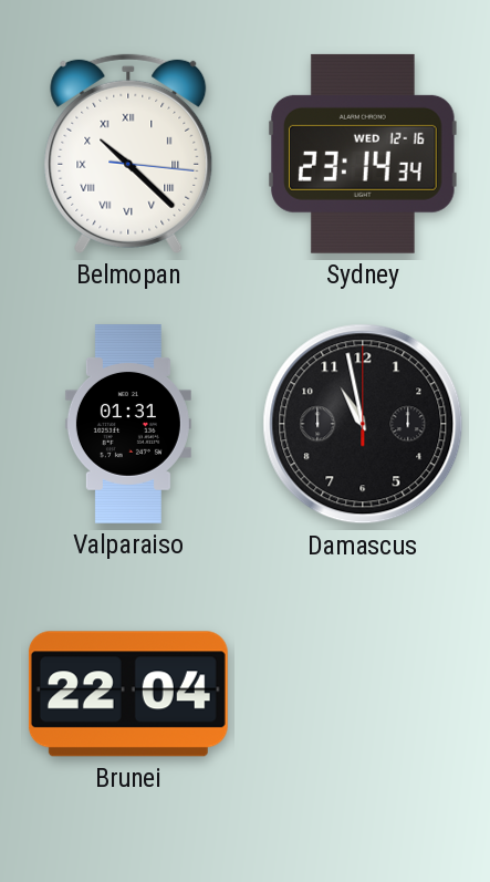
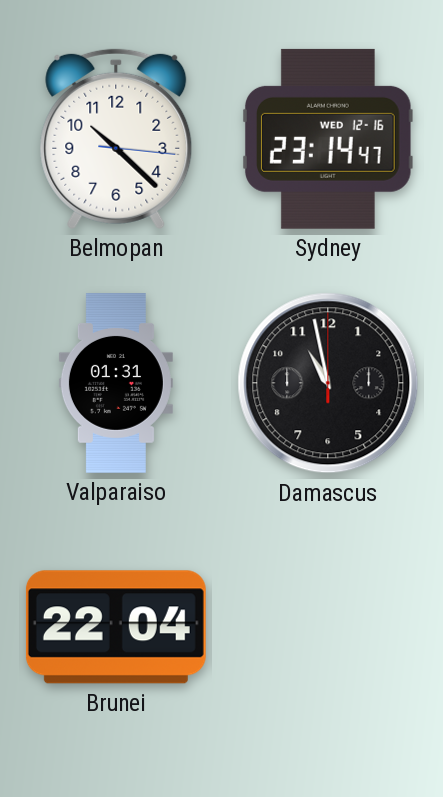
Belmopan numerals: Roman -> Arabic (116, 139)
Sydney: 23:14:34 -> 23:14:47 (329, 139)
